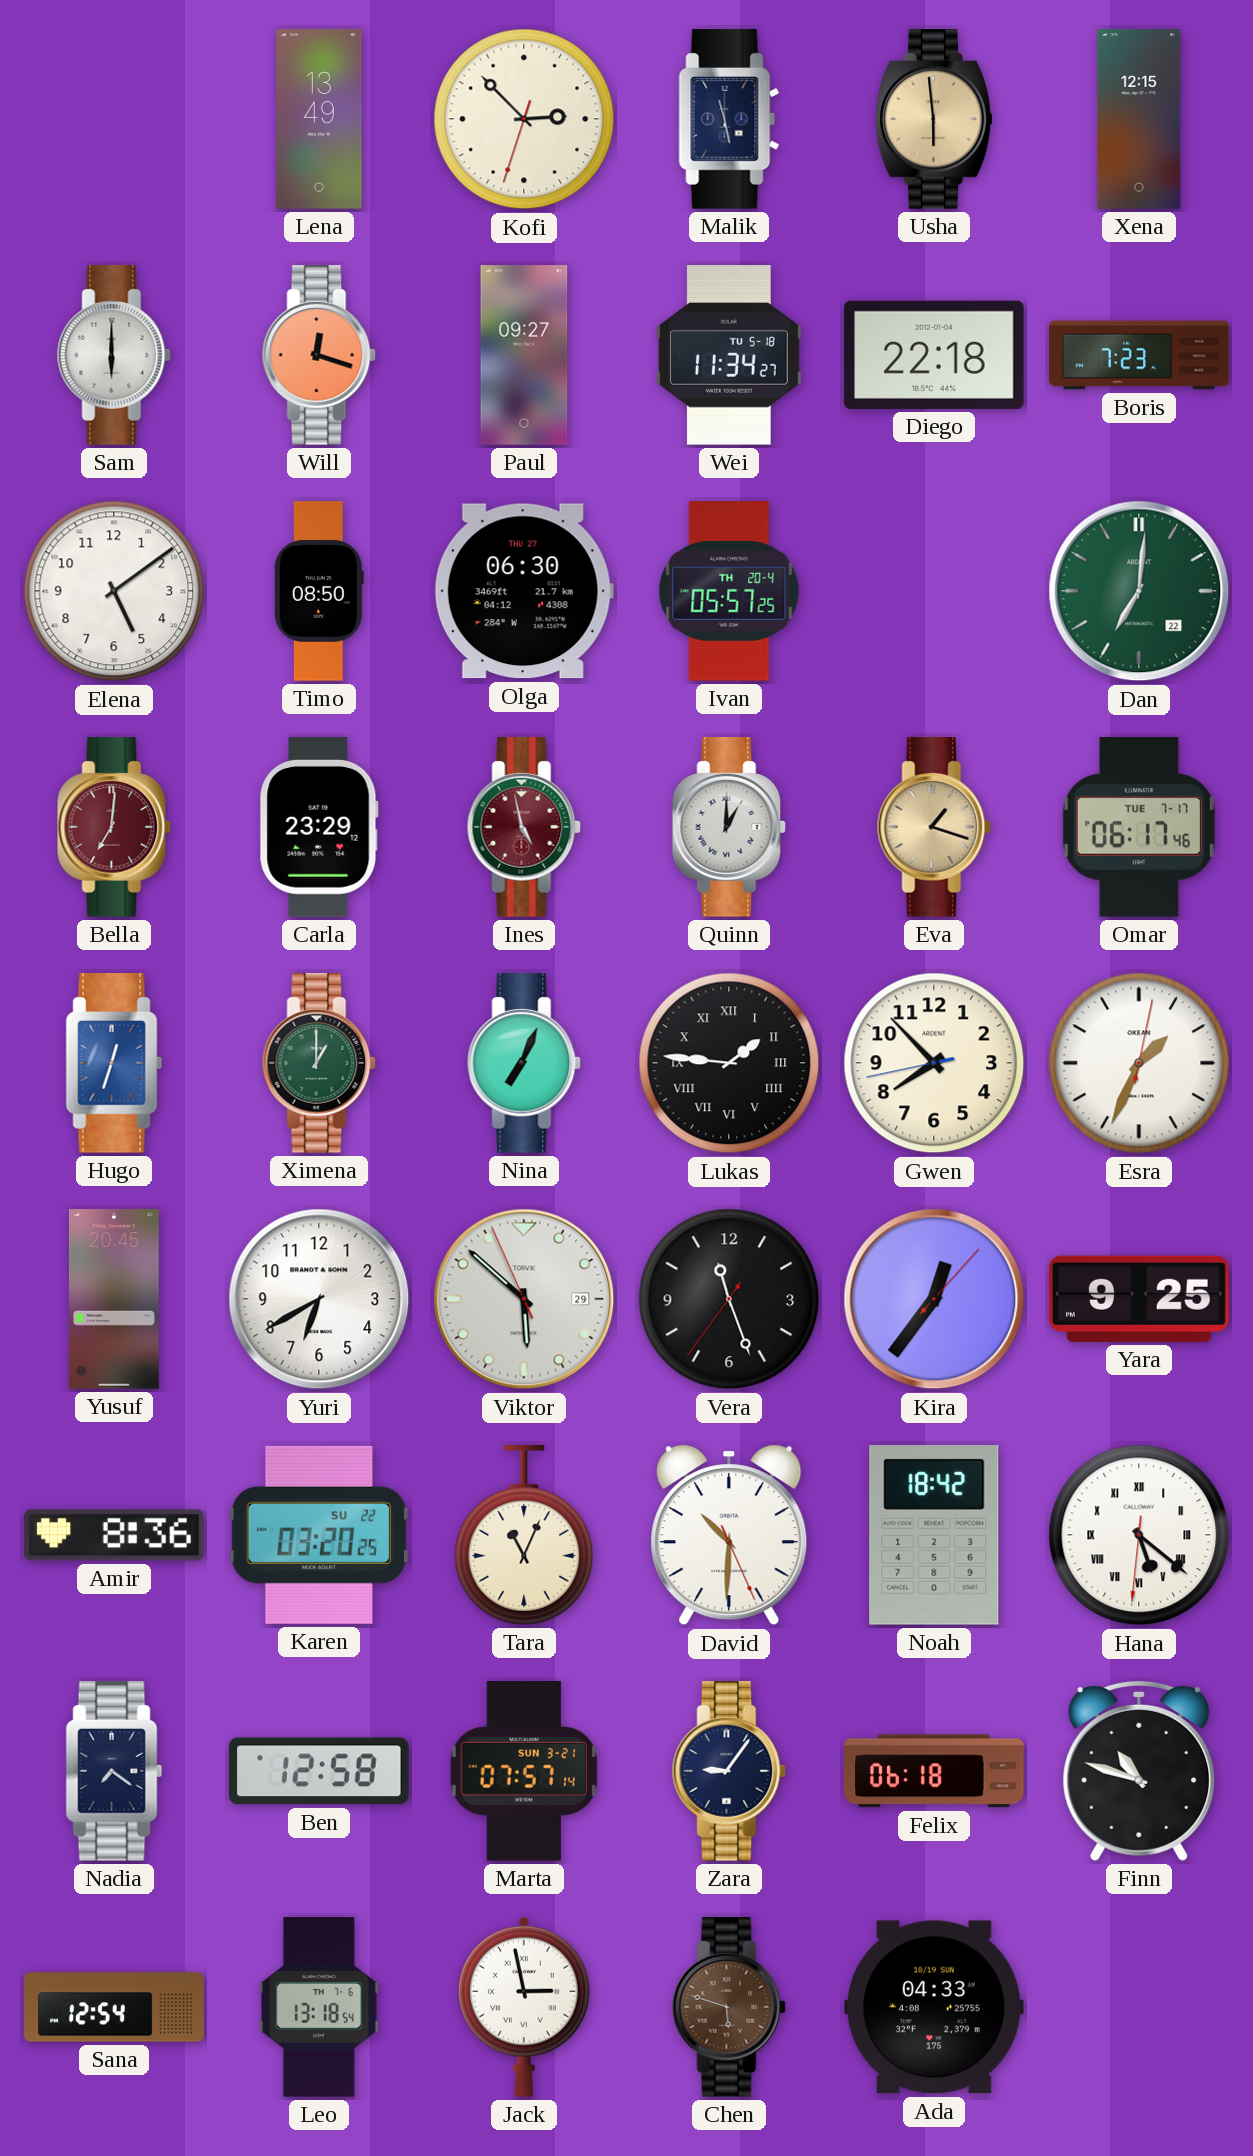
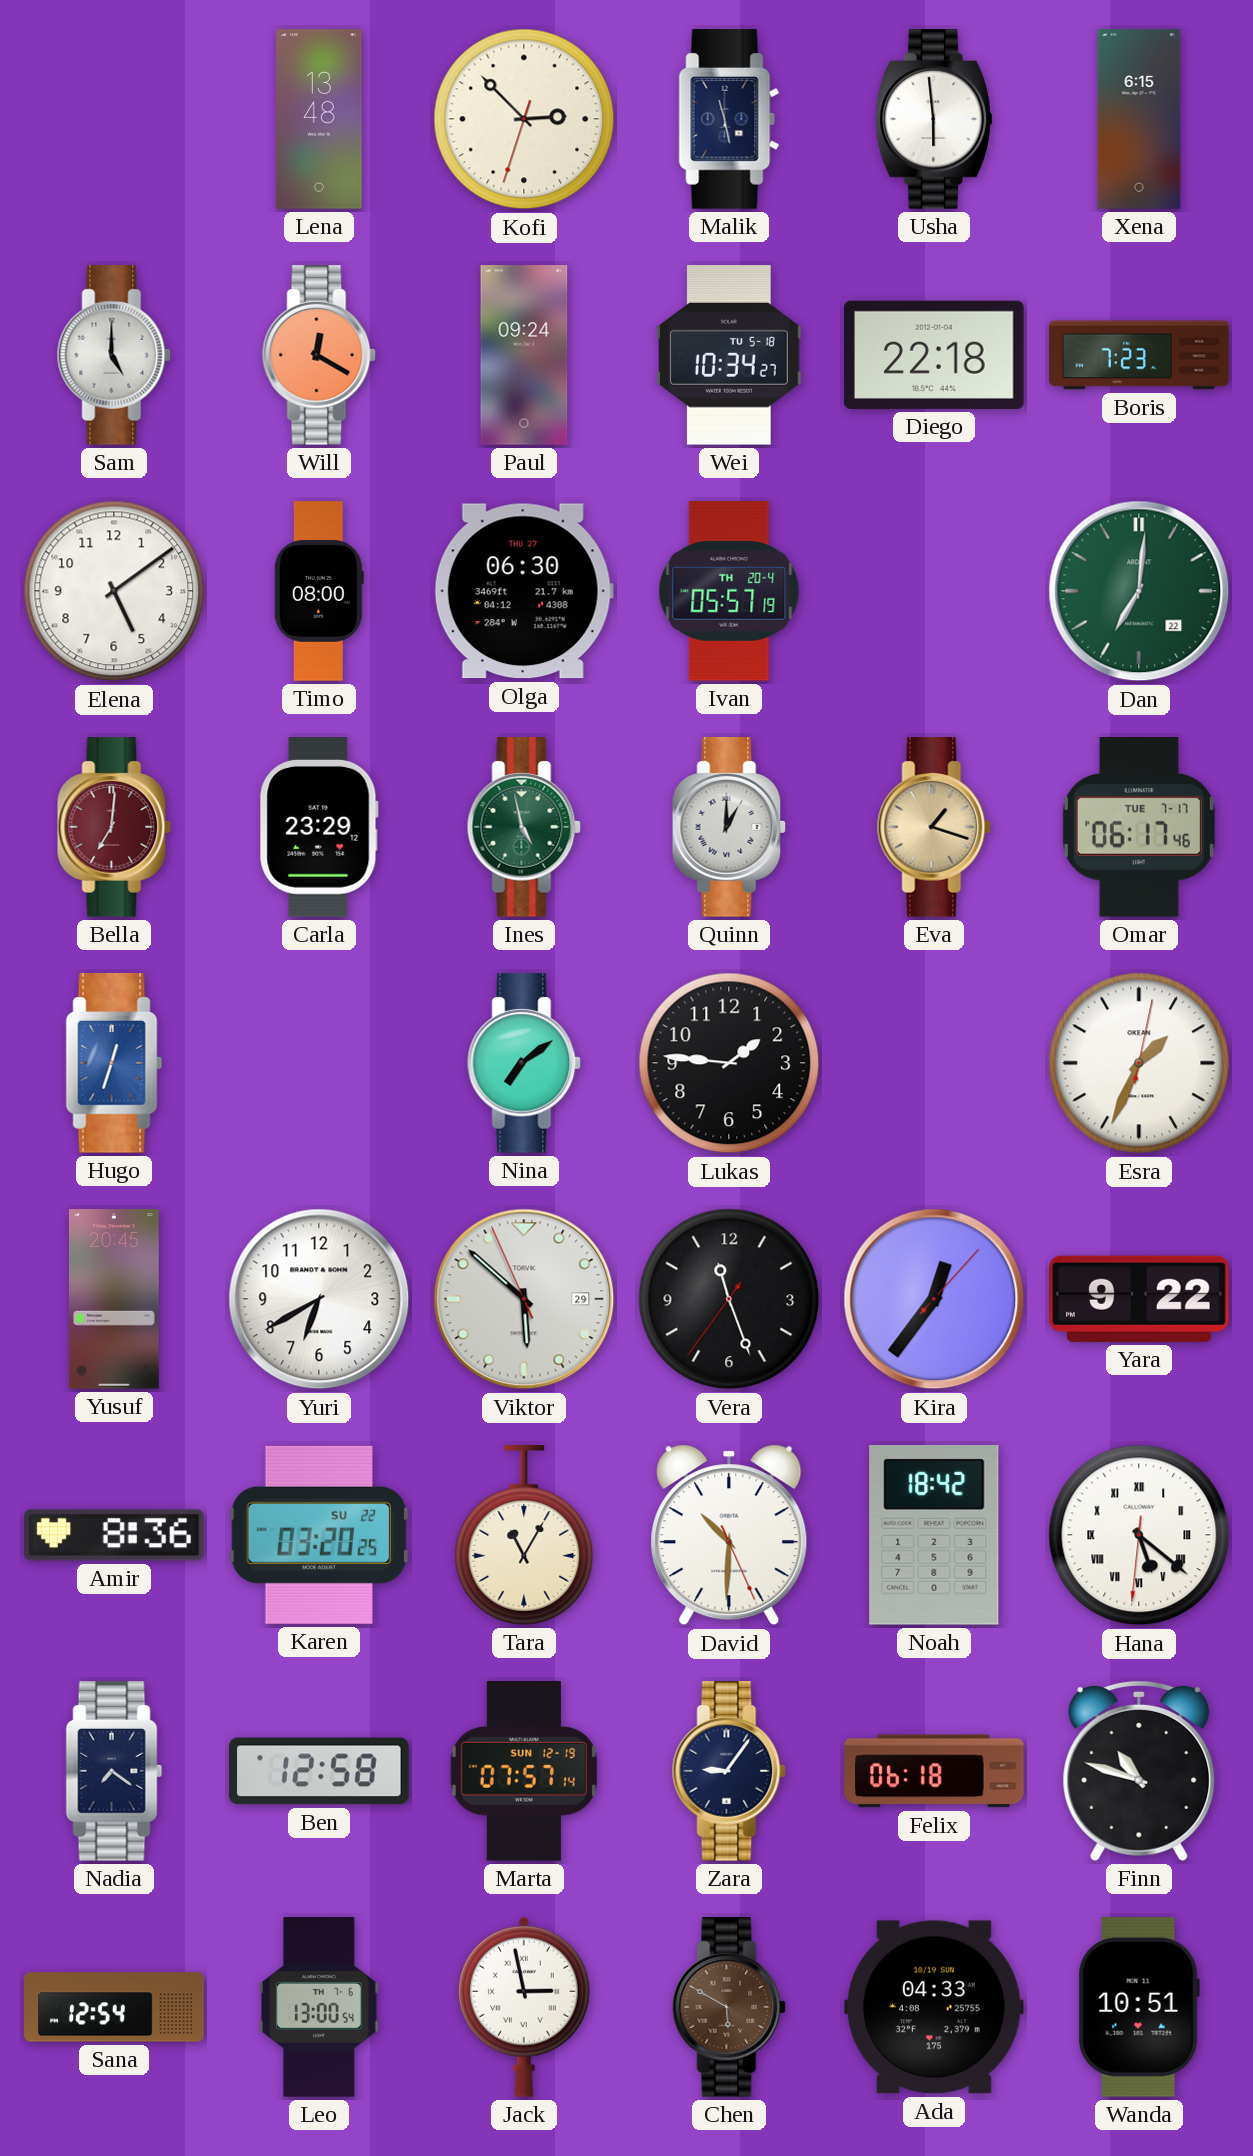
Lena: 13:49 -> 13:48 (319, 119)
Usha dial: champagne -> white (934, 119)
Xena: 12:15 -> 6:15 (1139, 119)
Sam: 6:00 -> 5:00 (114, 355)
Will: 12:18 -> 12:20 (319, 355)
Paul: 09:27 -> 09:24 (524, 355)
Wei: 11:34 -> 10:34 (729, 355)
Timo: 08:50 -> 08:00 (319, 591)
Ivan: 05:57:25 -> 05:57:19 (729, 591)
Ines dial: burgundy -> green (524, 827)
Ximena: 1:00 -> none (319, 1063)
Nina: 7:04 -> 7:09 (524, 1063)
Lukas numerals: Roman -> Arabic (729, 1063)
Gwen: 7:52 -> none (934, 1063)
Yara: 9:25 -> 9:22 (1140, 1299)
Tara: 11:04 -> 11:05 (524, 1535)
Marta date: SUN 3-21 -> SUN 12-19 (524, 1771)
Leo: 13:18 -> 13:00 (319, 2007)
Chen: 5:48 -> 5:50 (729, 2007)
Wanda: none -> 10:51 (1139, 2007)
